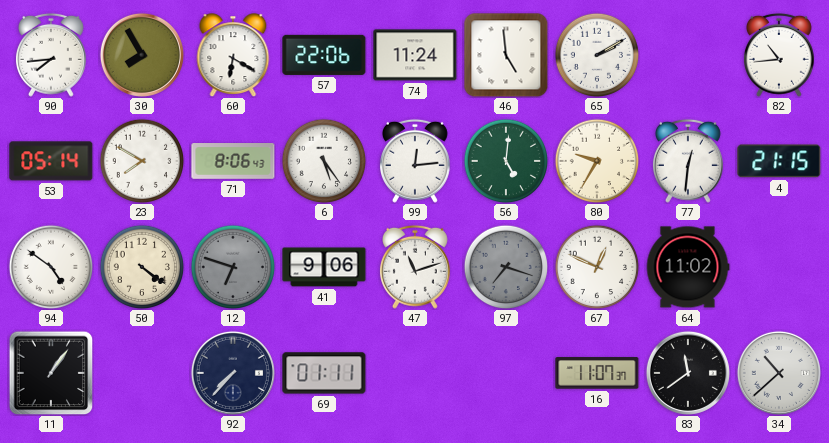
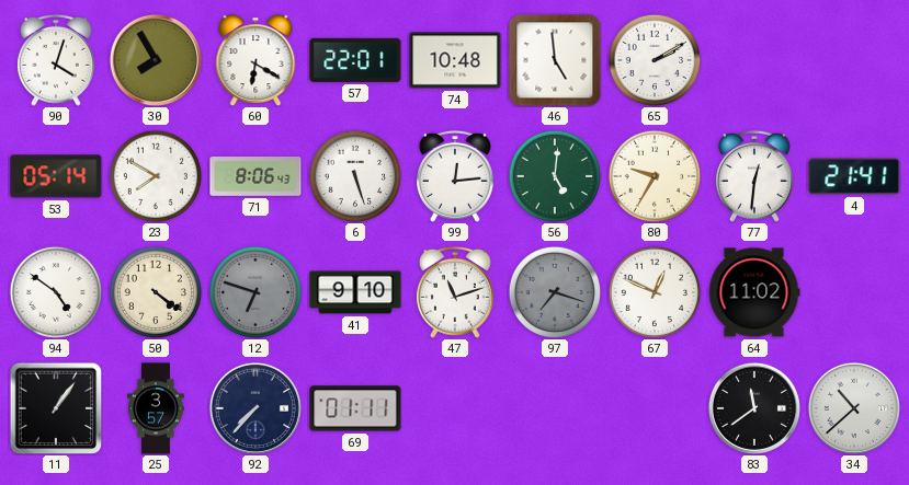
90: 7:44 -> 4:03 (56, 60)
57: 22:06 -> 22:01 (355, 60)
74: 11:24 -> 10:48 (455, 60)
82: 10:44 -> none (779, 55)
6: 5:24 -> 5:27 (355, 176)
4: 21:15 -> 21:41 (854, 176)
41: 9:06 -> 9:10 (355, 292)
25: none -> 3:57 (156, 408)
16: 11:07 -> none (597, 373)
